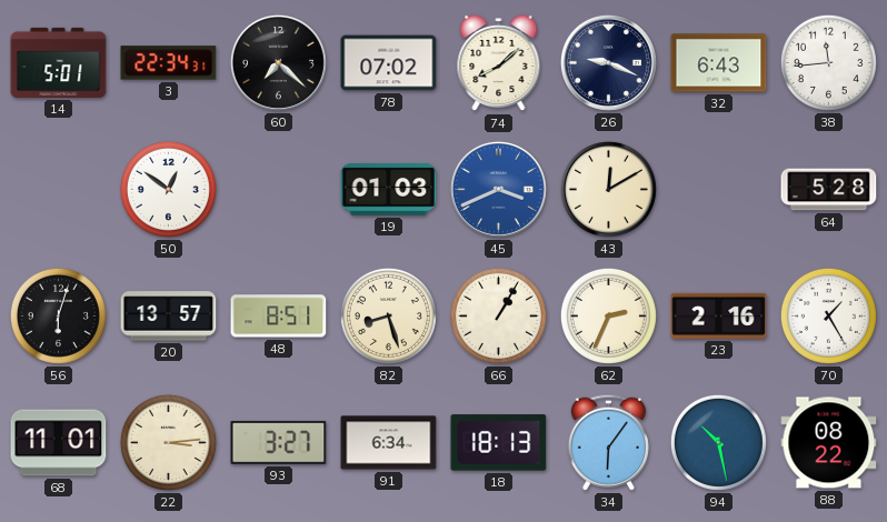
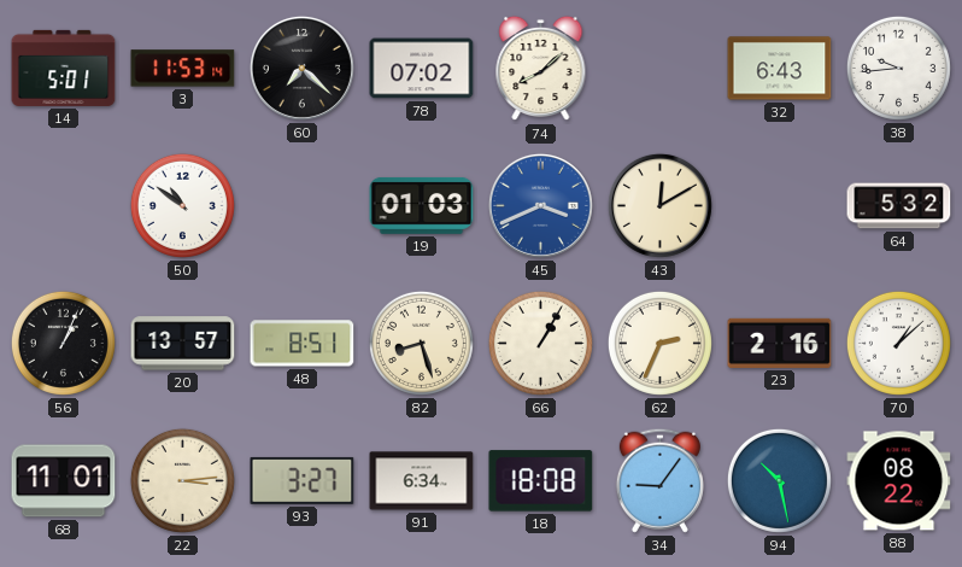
3: 22:34 -> 11:53 (183, 69)
26: 9:19 -> none (608, 62)
38: 11:44 -> 9:44 (898, 68)
50: 12:51 -> 10:51 (182, 205)
64: 5:28 -> 5:32 (899, 206)
56: 6:03 -> 1:04 (63, 343)
70: 1:25 -> 1:08 (898, 343)
18: 18:13 -> 18:08 (541, 481)
34: 6:06 -> 9:06 (659, 480)
